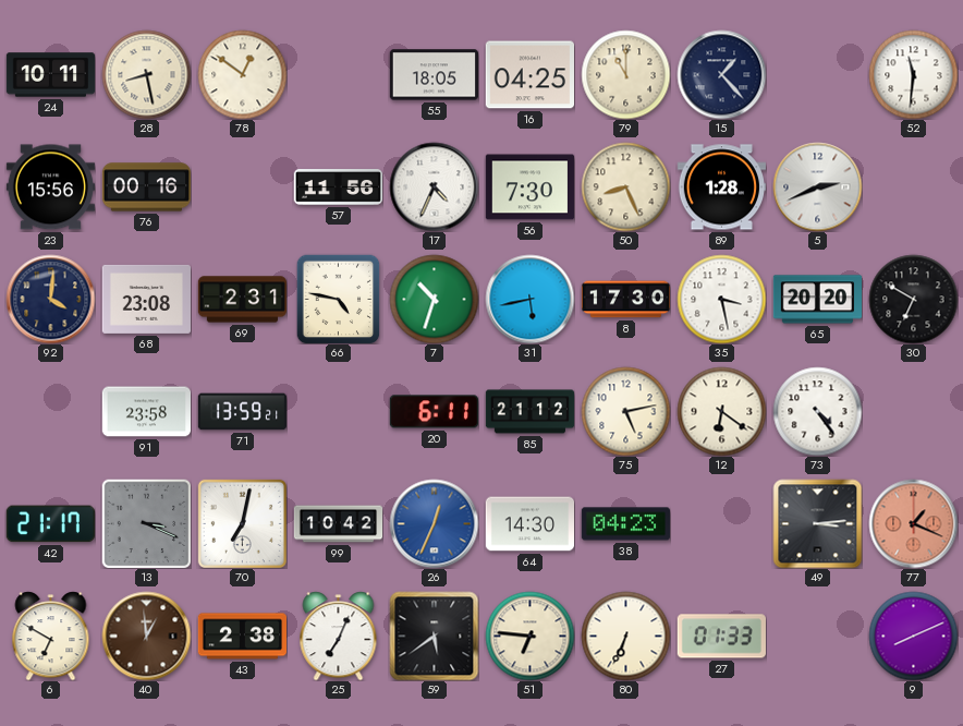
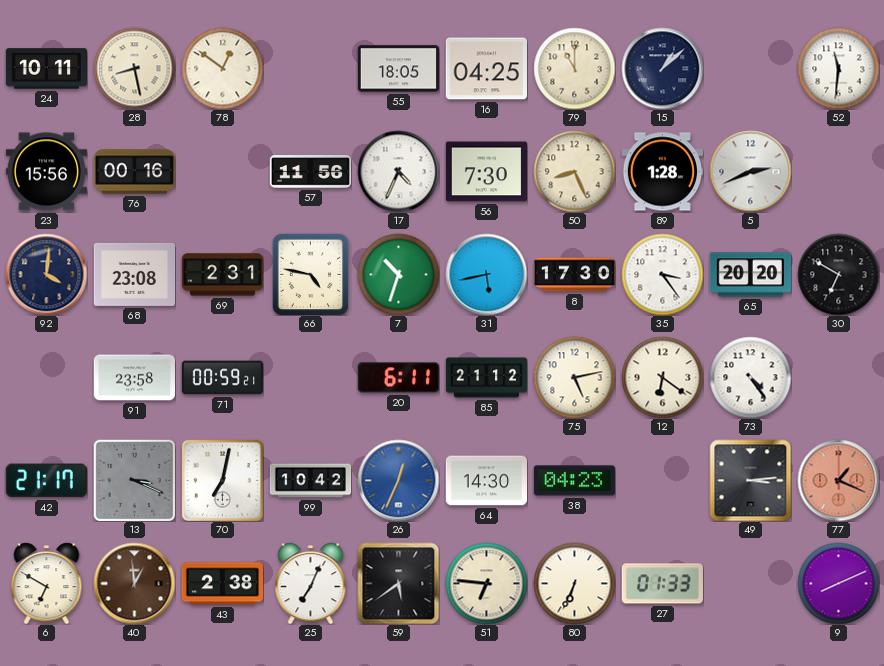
15: 1:23 -> 1:08 (662, 68)
35: 3:28 -> 3:24 (662, 274)
71: 13:59 -> 00:59 (222, 378)
